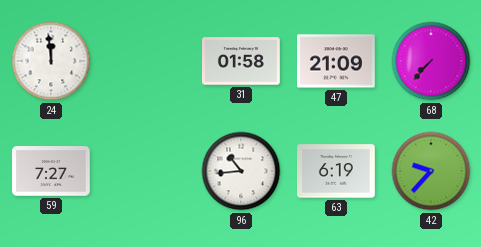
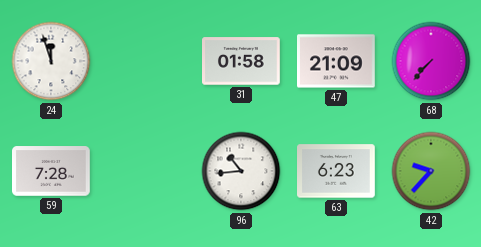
24: 11:59 -> 11:57 (51, 61)
59: 7:27 -> 7:28 (52, 171)
63: 6:19 -> 6:23 (337, 171)
